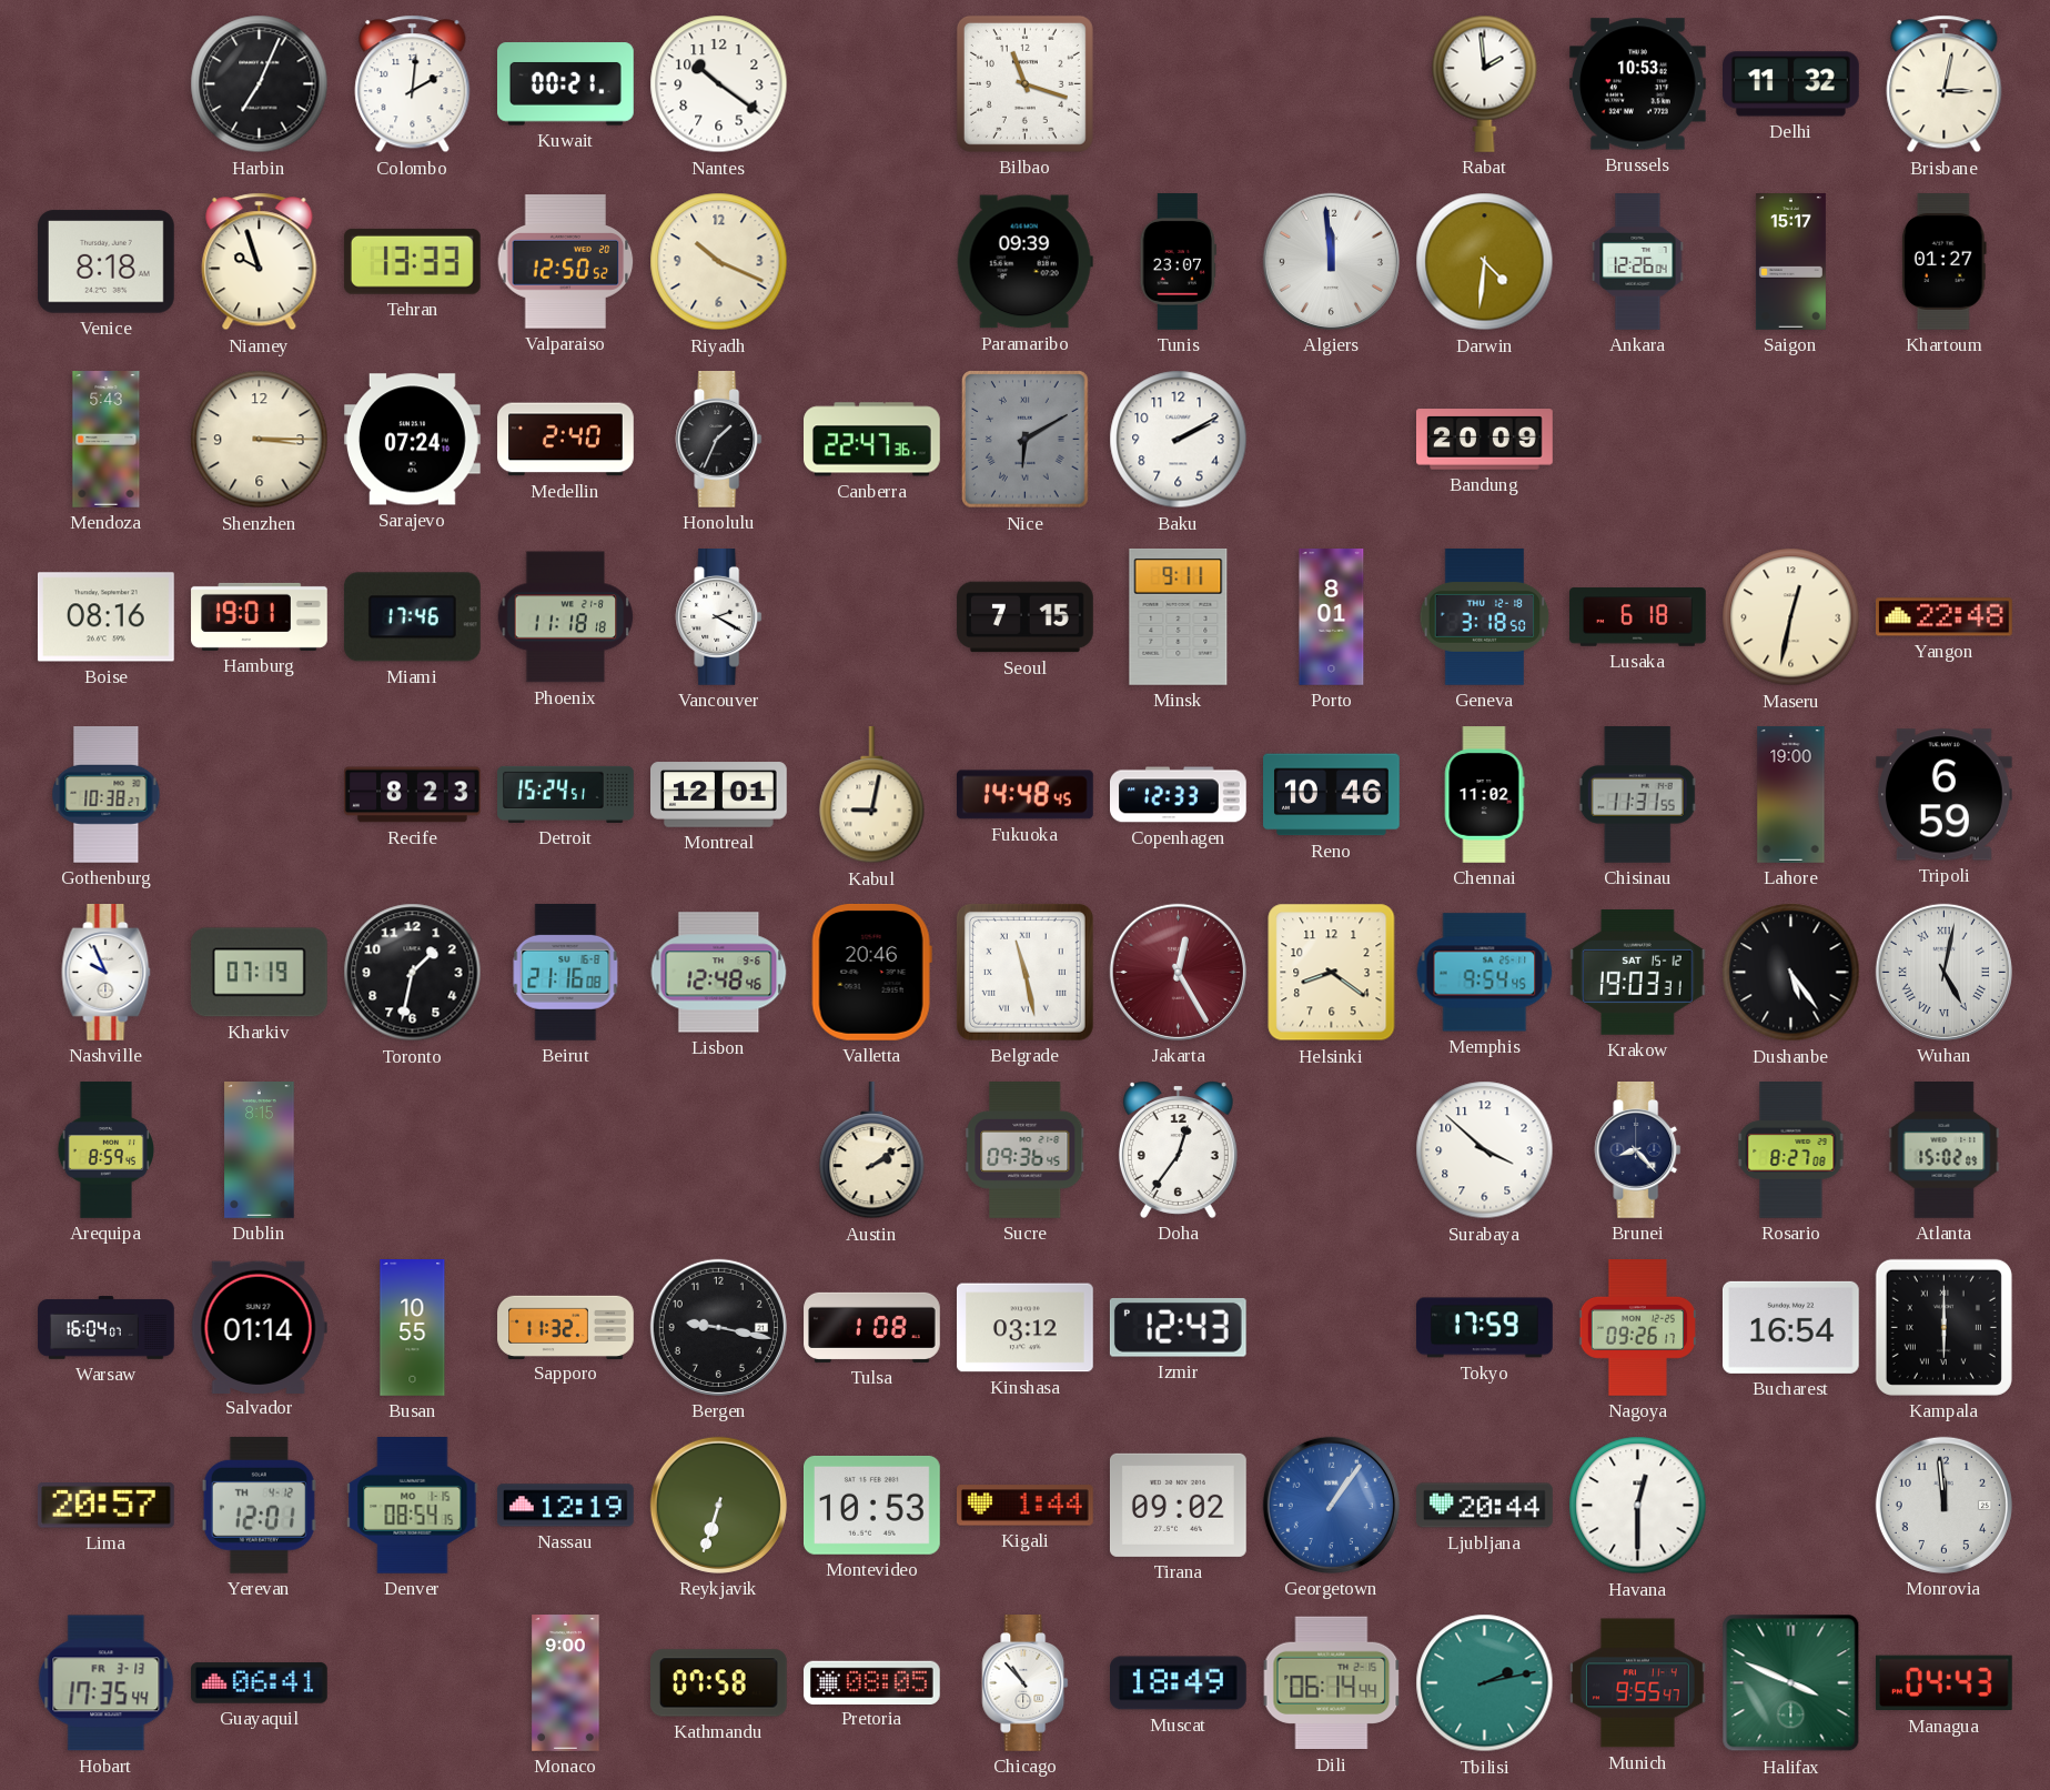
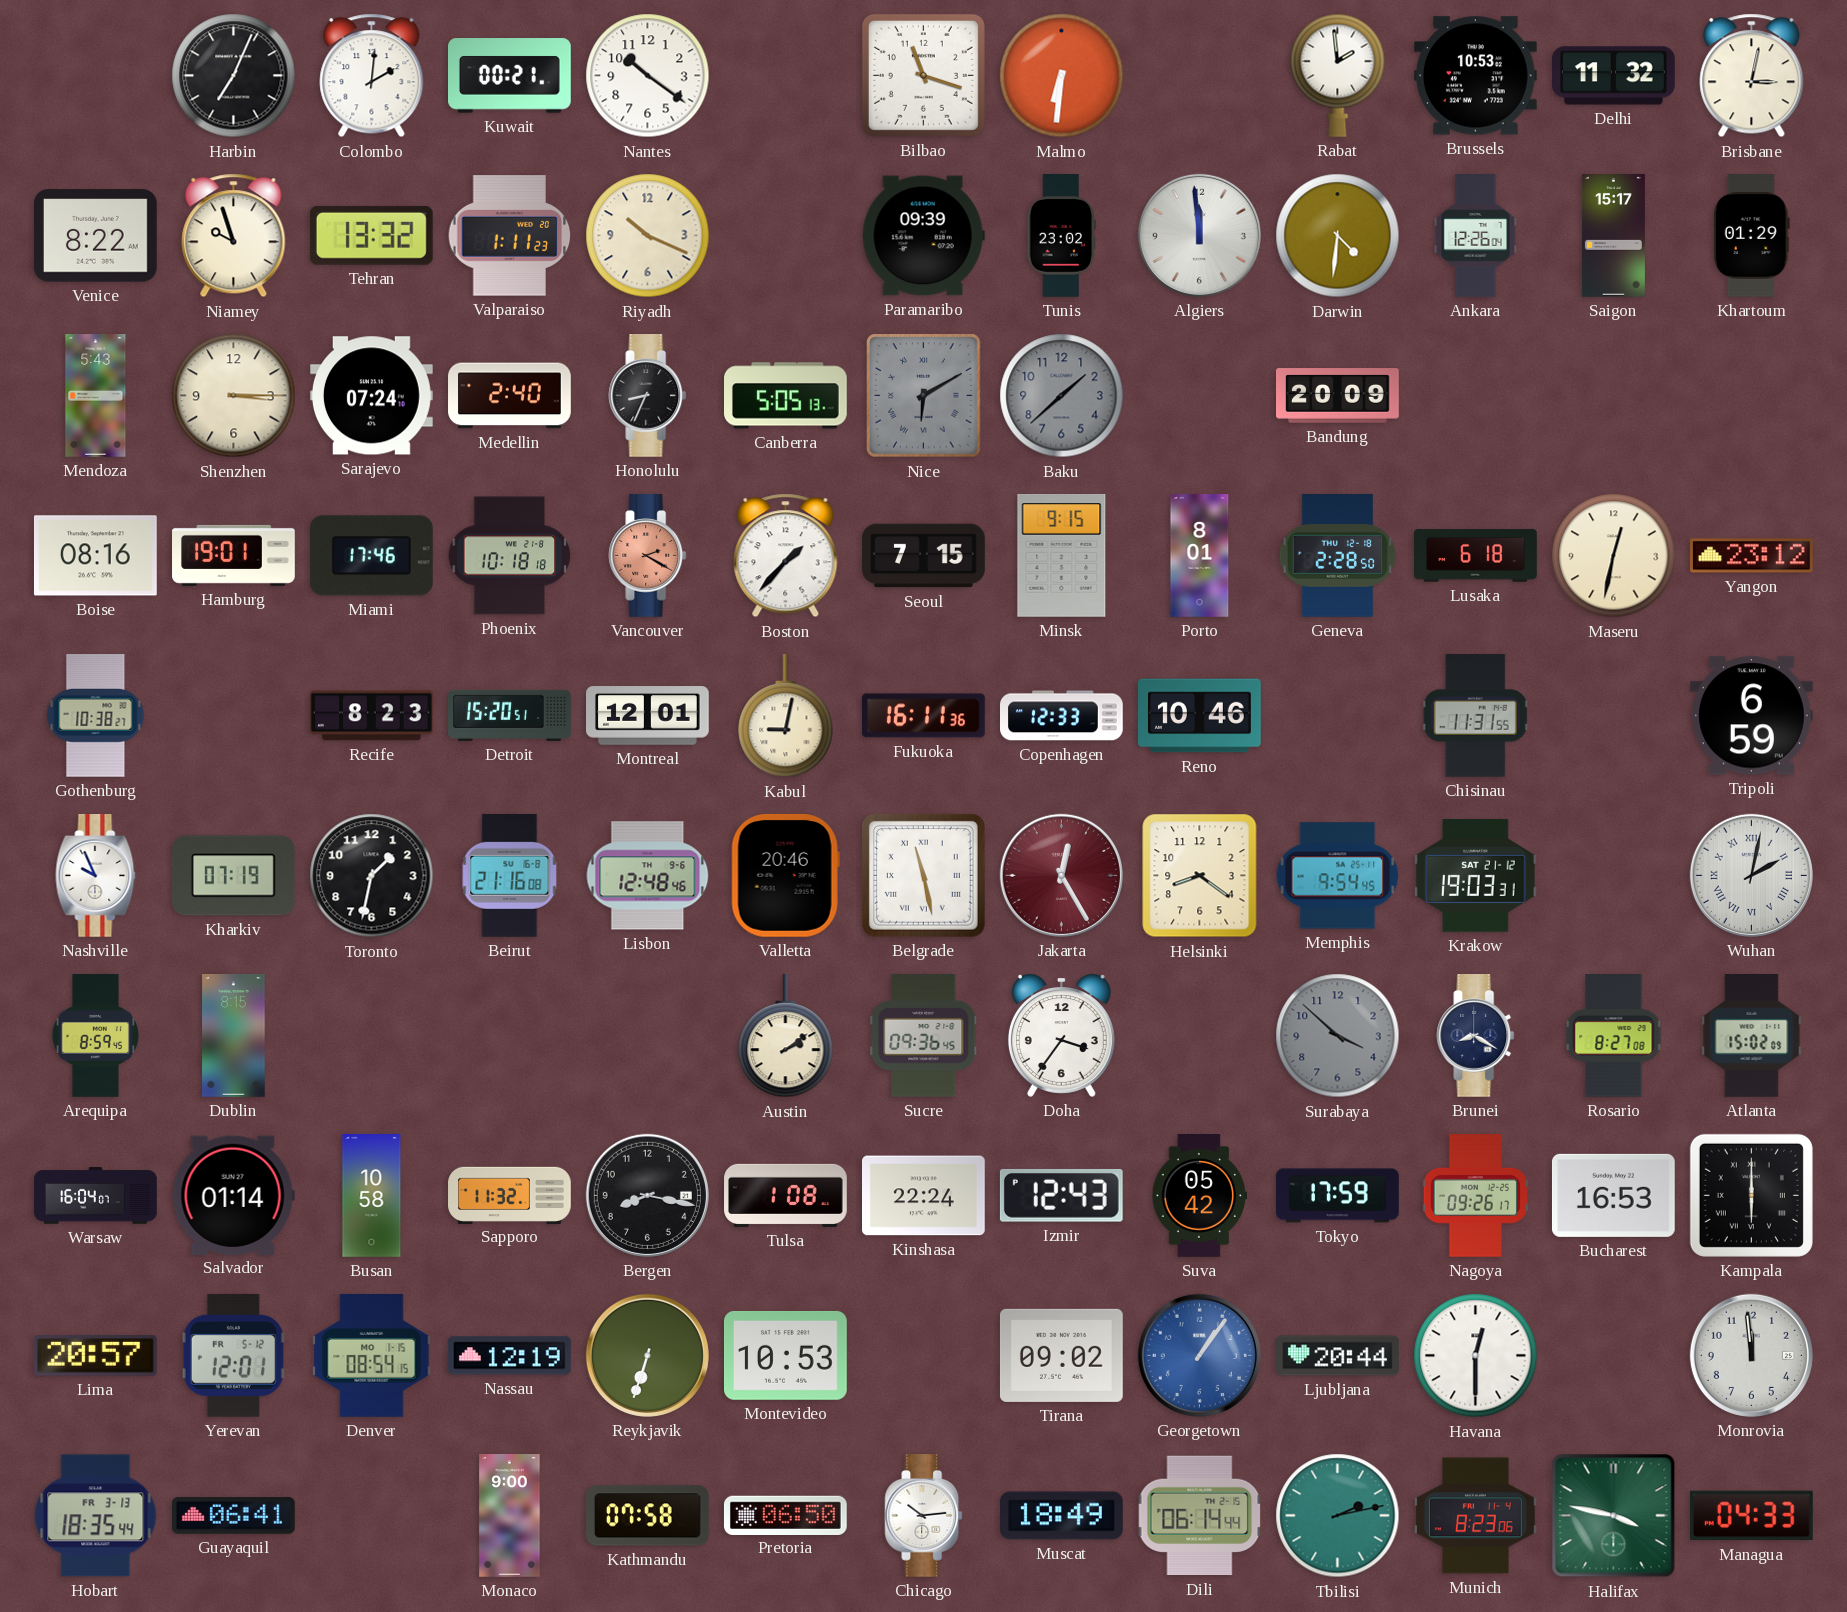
Malmo: none -> 6:31 (1062, 76)
Venice: 8:18 -> 8:22 (95, 236)
Tehran: 13:33 -> 13:32 (371, 235)
Valparaiso: 12:50 -> 1:11 (510, 236)
Tunis: 23:07 -> 23:02 (1061, 236)
Khartoum: 01:27 -> 01:29 (1751, 236)
Honolulu: 1:34 -> 8:34 (648, 396)
Canberra: 22:47 -> 5:05 (786, 396)
Baku: 2:10 -> 1:38 (1062, 396)
Baku dial: white -> grey (1062, 396)
Phoenix: 11:18 -> 10:18 (510, 556)
Vancouver dial: white -> salmon (648, 556)
Boston: none -> 1:37 (786, 556)
Minsk: 9:11 -> 9:15 (1062, 556)
Geneva: 3:18 -> 2:28 (1338, 556)
Yangon: 22:48 -> 23:12 (1752, 556)
Detroit: 15:24 -> 15:20 (510, 715)
Fukuoka: 14:48 -> 16:11 (924, 716)
Chennai: 11:02 -> none (1484, 795)
Lahore: 19:00 -> none (1791, 795)
Krakow date: SAT 15-12 -> SAT 21-12 (1475, 876)
Dushanbe: 5:24 -> none (1791, 973)
Wuhan: 5:02 -> 2:02 (1751, 875)
Doha: 12:36 -> 3:36 (1061, 1035)
Surabaya dial: white -> grey (1338, 1036)
Brunei: 8:23 -> 8:20 (1476, 1036)
Busan: 10:55 -> 10:58 (372, 1196)
Bergen: 9:17 -> 8:17 (647, 1195)
Kinshasa: 03:12 -> 22:24 (924, 1196)
Suva: none -> 05:42 (1199, 1196)
Bucharest: 16:54 -> 16:53 (1613, 1195)
Yerevan date: TH 4-12 -> FR 5-12 (233, 1355)
Kigali: 1:44 -> none (1026, 1506)
Hobart: 17:35 -> 18:35 (96, 1516)
Pretoria: 08:05 -> 06:50 (785, 1515)
Chicago: 10:53 -> 10:14 (924, 1516)
Munich: 9:55 -> 8:23 (1476, 1516)
Halifax: 3:49 -> 3:47 (1614, 1516)
Managua: 04:43 -> 04:33 (1751, 1516)
